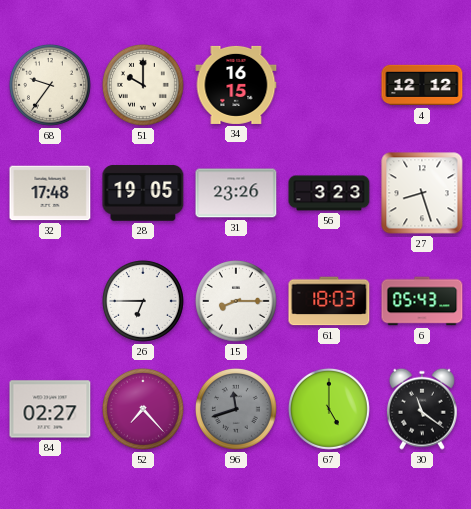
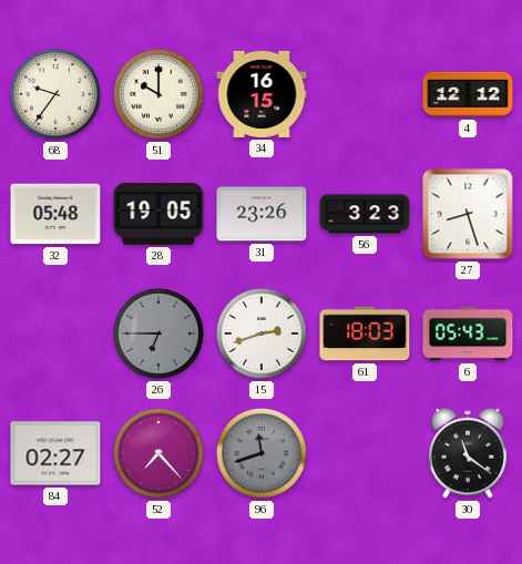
32: 17:48 -> 05:48 (55, 214)
26 dial: white -> grey (158, 334)
15: 8:15 -> 2:42 (262, 334)
67: 5:00 -> none (329, 409)
